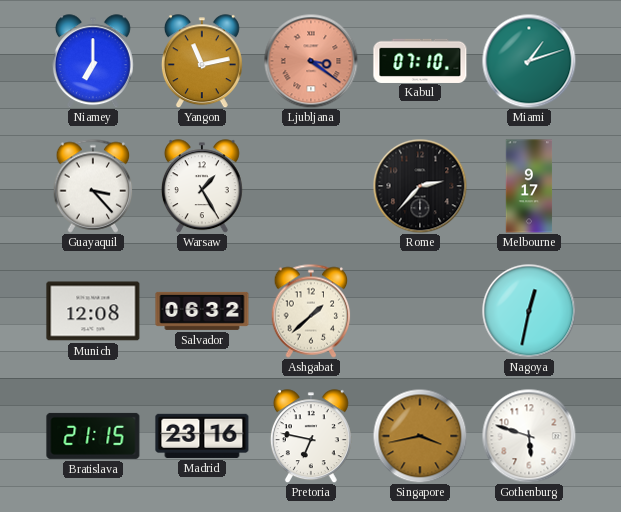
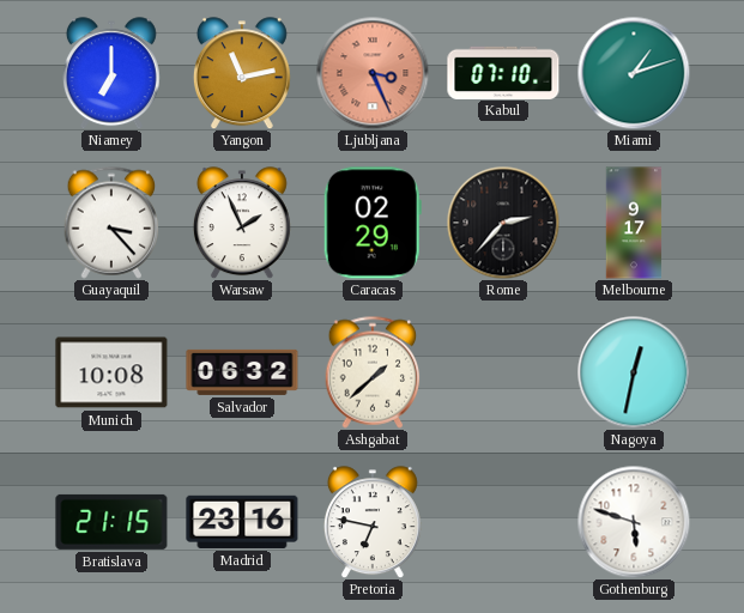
Ljubljana: 3:21 -> 3:26 (373, 73)
Warsaw: 1:25 -> 1:56 (242, 223)
Caracas: none -> 02:29 (373, 223)
Munich: 12:08 -> 10:08 (111, 372)
Singapore: 3:43 -> none (420, 436)
